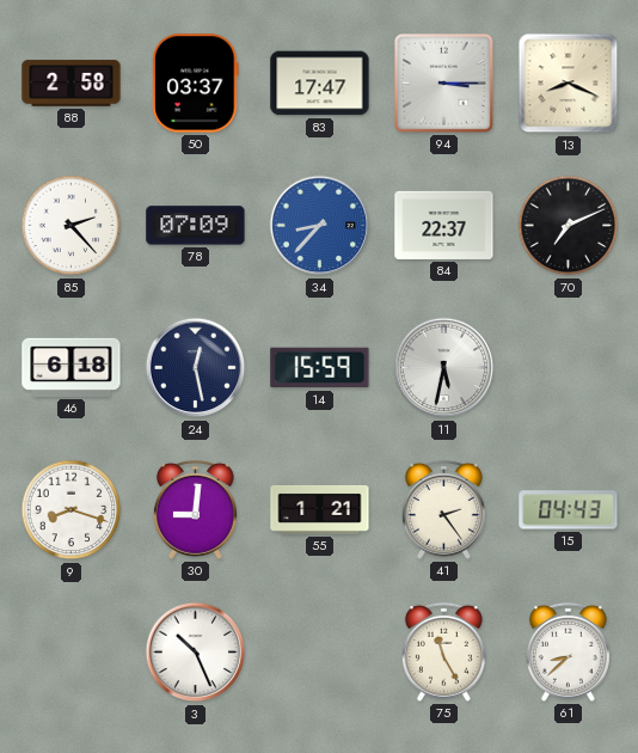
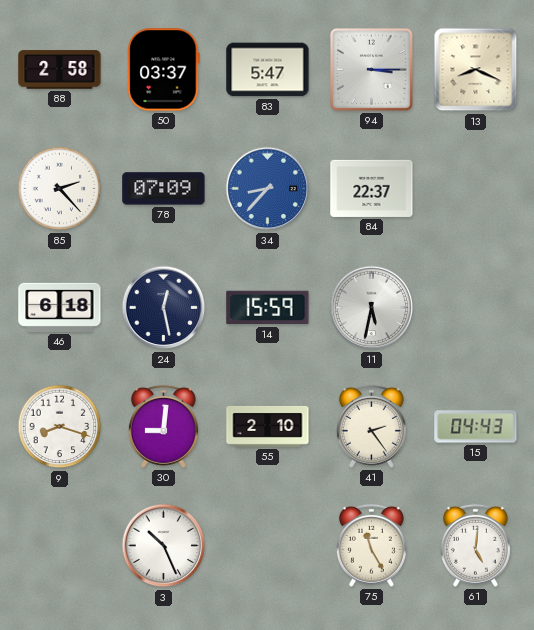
83: 17:47 -> 5:47 (268, 70)
70: 7:11 -> none (569, 226)
55: 1:21 -> 2:10 (268, 427)
61: 8:38 -> 5:01 (475, 545)
